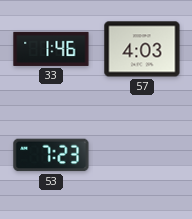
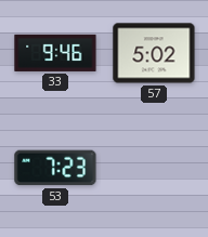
33: 1:46 -> 9:46 (55, 53)
57: 4:03 -> 5:02 (154, 53)
